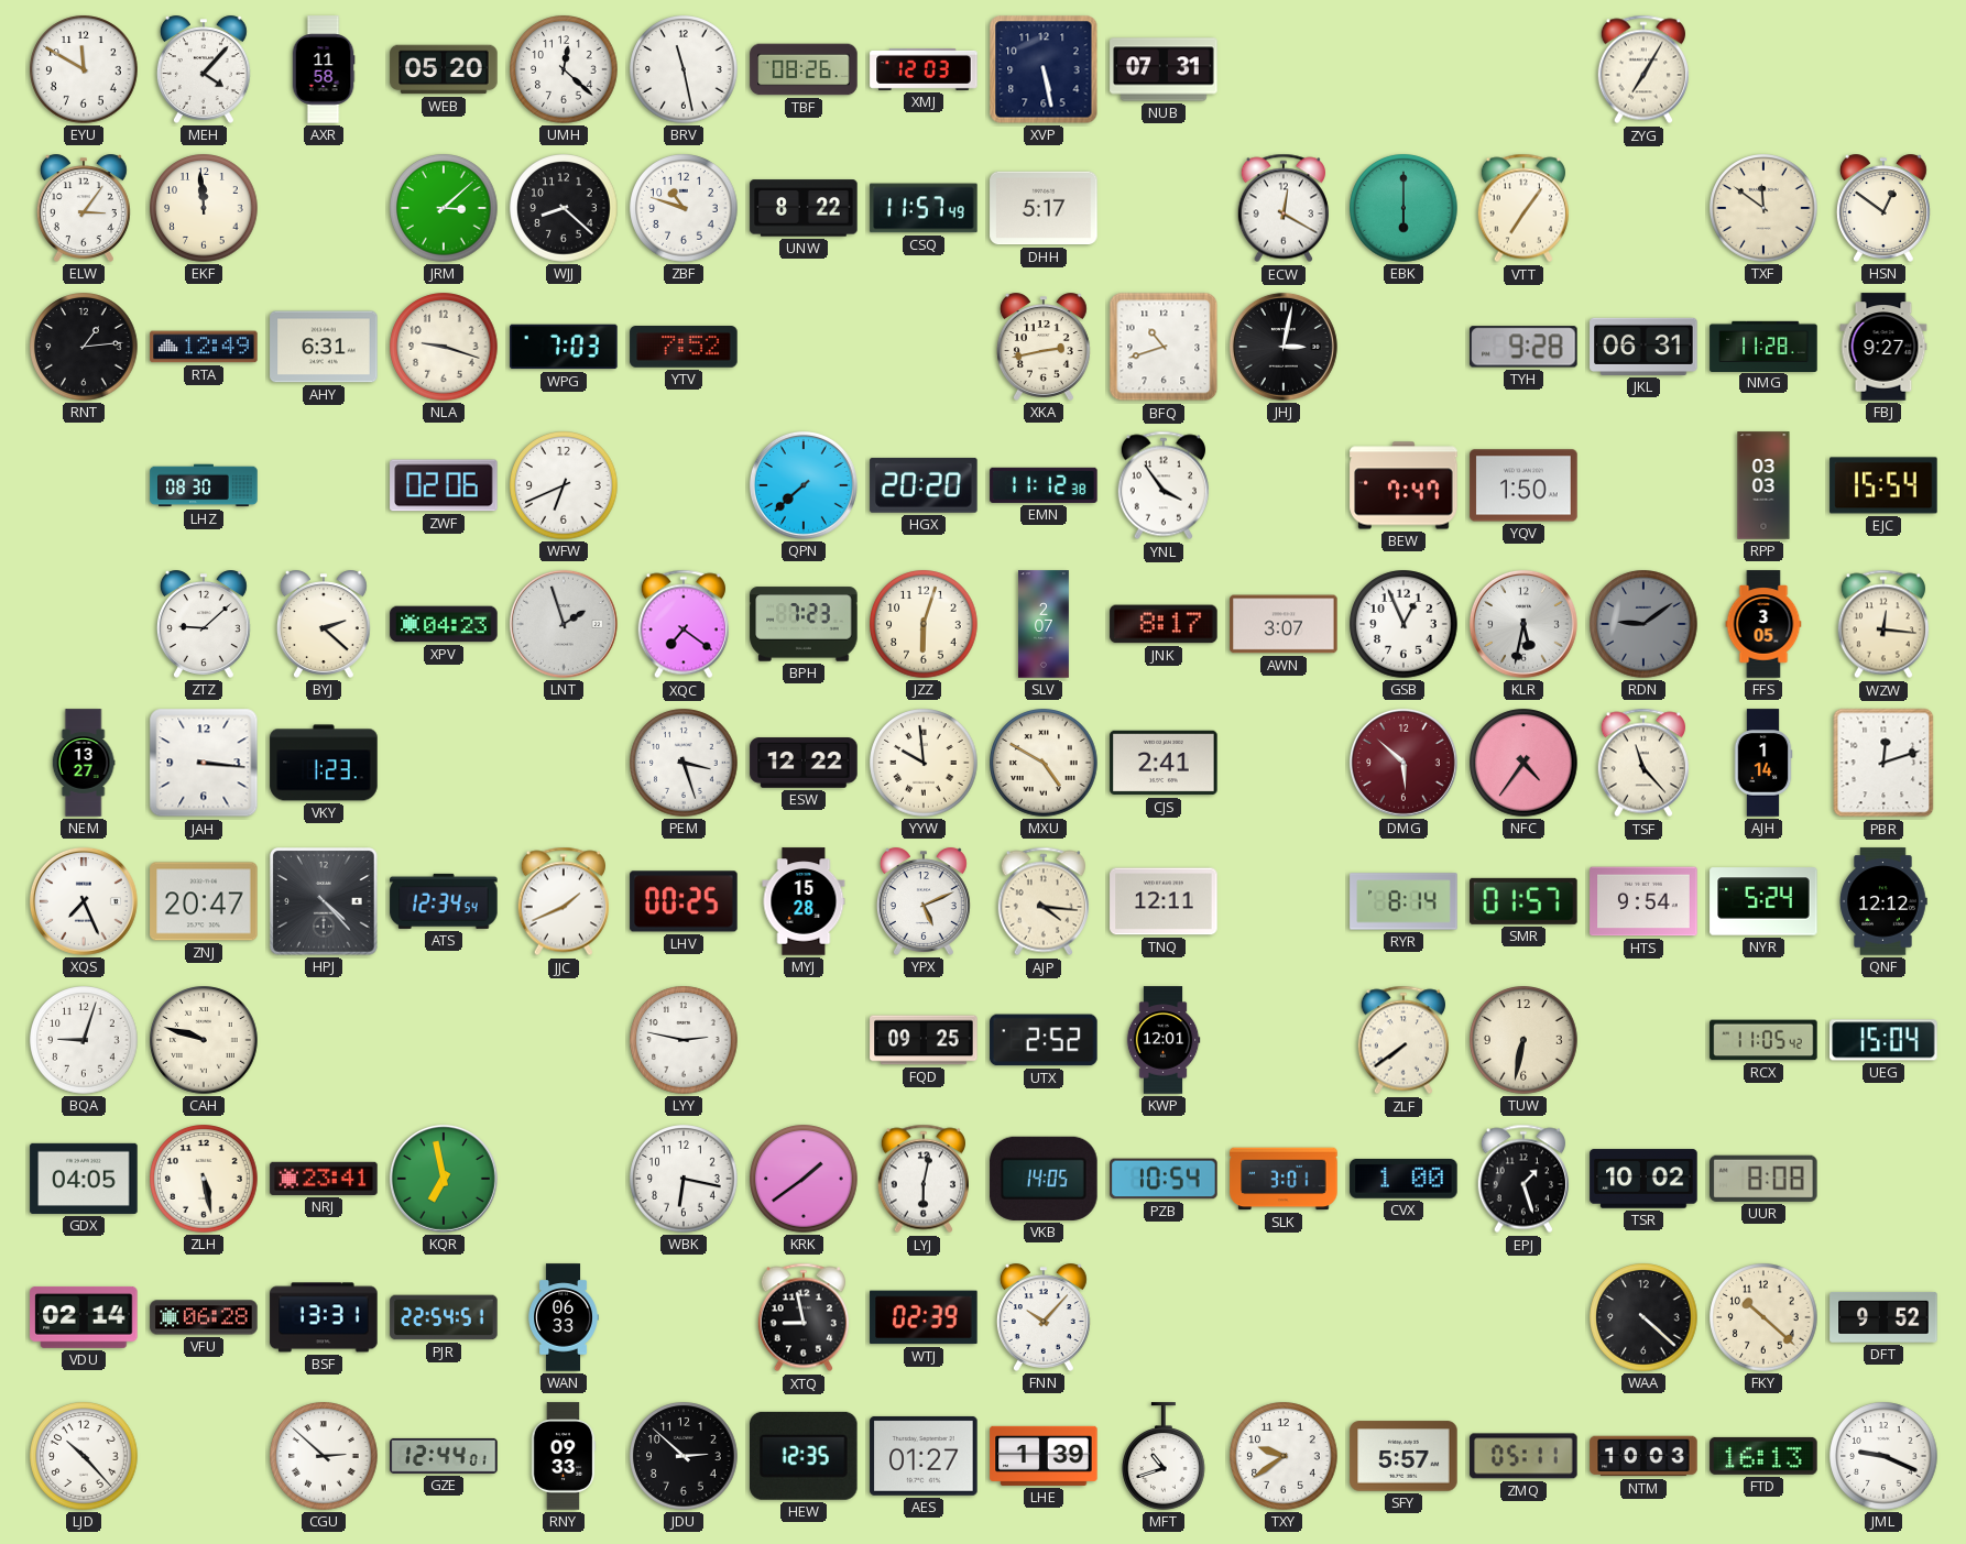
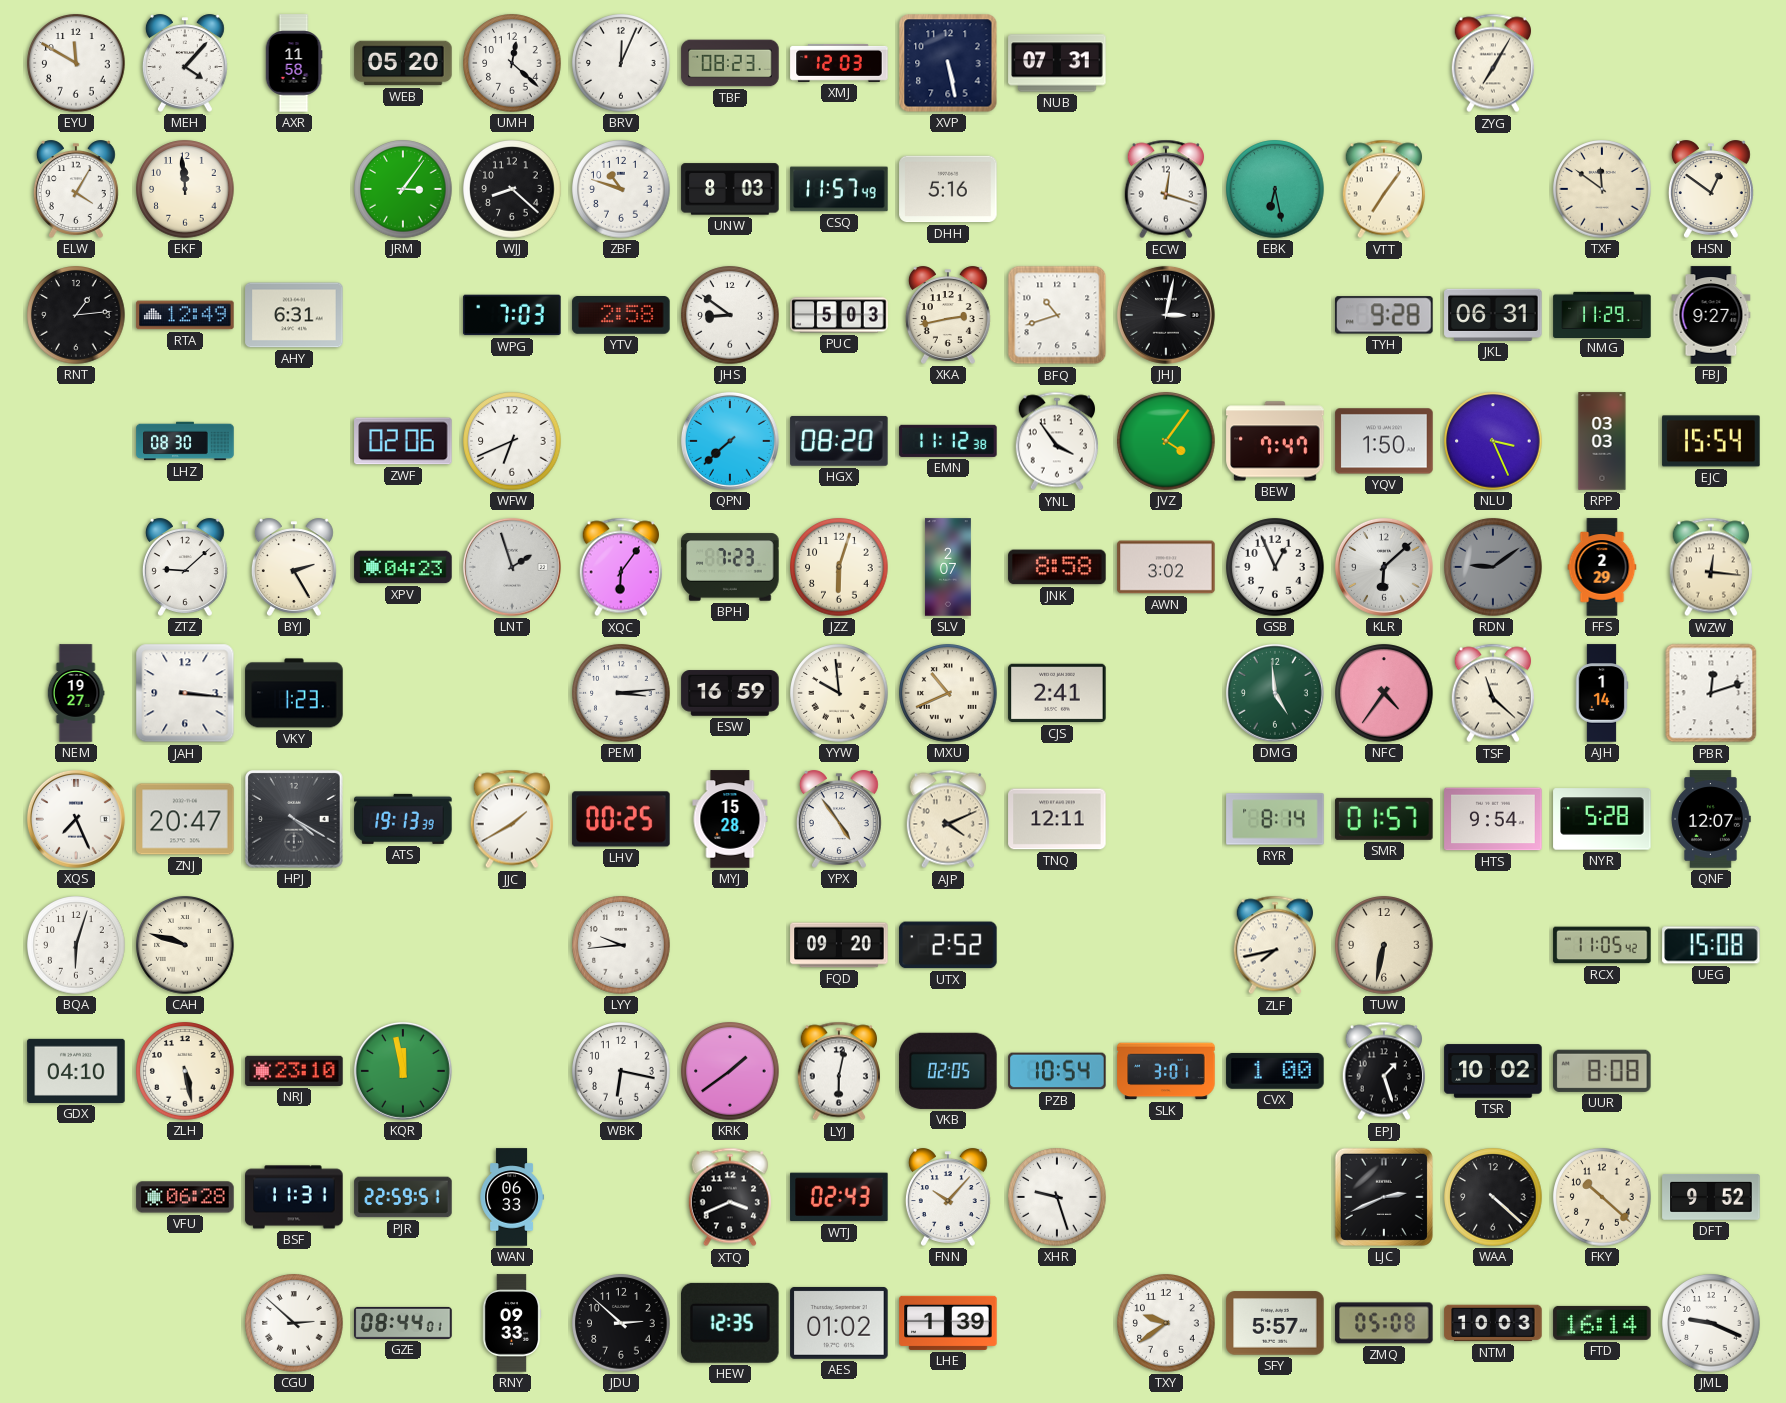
BRV: 11:28 -> 12:04 (621, 63)
TBF: 08:26 -> 08:23 (730, 63)
ELW: 3:06 -> 4:05 (76, 189)
JRM: 3:08 -> 3:06 (403, 189)
UNW: 8:22 -> 8:03 (730, 189)
DHH: 5:17 -> 5:16 (948, 189)
ECW: 12:20 -> 12:18 (1165, 189)
EBK: 6:00 -> 6:28 (1275, 189)
NLA: 9:18 -> none (444, 347)
YTV: 7:52 -> 2:58 (621, 316)
JHS: none -> 8:51 (730, 315)
PUC: none -> 5:03 (839, 315)
NMG: 11:28 -> 11:29 (1602, 314)
HGX: 20:20 -> 08:20 (839, 441)
JVZ: none -> 4:06 (1166, 441)
NLU: none -> 3:26 (1493, 441)
BYJ: 2:22 -> 2:25 (294, 567)
XQC: 7:21 -> 6:06 (620, 567)
JNK: 8:17 -> 8:58 (1057, 567)
AWN: 3:07 -> 3:02 (1166, 567)
KLR: 5:32 -> 6:08 (1384, 567)
FFS: 3:05 -> 2:29 (1602, 567)
NEM: 13:27 -> 19:27 (76, 693)
PEM: 3:27 -> 3:14 (621, 693)
ESW: 12:22 -> 16:59 (730, 693)
MXU: 4:50 -> 10:41 (948, 693)
DMG: 5:52 -> 4:59 (1275, 693)
DMG dial: burgundy -> green (1275, 693)
TSF: 11:23 -> 11:22 (1492, 693)
HPJ: 4:23 -> 4:20 (295, 820)
ATS: 12:34 -> 19:13 (403, 819)
JJC: 1:41 -> 1:40 (511, 819)
YPX: 5:11 -> 4:54 (839, 819)
AJP: 4:16 -> 4:11 (947, 819)
NYR: 5:24 -> 5:28 (1602, 819)
QNF: 12:12 -> 12:07 (1711, 819)
BQA: 9:03 -> 6:03 (76, 945)
LYY: 2:47 -> 9:44 (621, 945)
FQD: 09:25 -> 09:20 (839, 945)
KWP: 12:01 -> none (1164, 1040)
ZLF: 7:39 -> 7:43 (1274, 945)
UEG: 15:04 -> 15:08 (1711, 945)
GDX: 04:05 -> 04:10 (76, 1071)
NRJ: 23:41 -> 23:10 (294, 1071)
KQR: 6:58 -> 11:58 (403, 1071)
VKB: 14:05 -> 02:05 (948, 1071)
VDU: 02:14 -> none (84, 1317)
BSF: 13:31 -> 11:31 (294, 1197)
PJR: 22:54 -> 22:59 (403, 1197)
XTQ: 8:58 -> 3:41 (729, 1197)
WTJ: 02:39 -> 02:43 (839, 1197)
XHR: none -> 9:27 (1057, 1197)
LJC: none -> 2:41 (1384, 1197)
LJD: 10:23 -> none (84, 1456)
GZE: 12:44 -> 08:44 (403, 1323)
AES: 01:27 -> 01:02 (839, 1323)
MFT: 10:42 -> none (1165, 1456)
ZMQ: 05:11 -> 05:08 (1384, 1323)
FTD: 16:13 -> 16:14 (1602, 1323)
